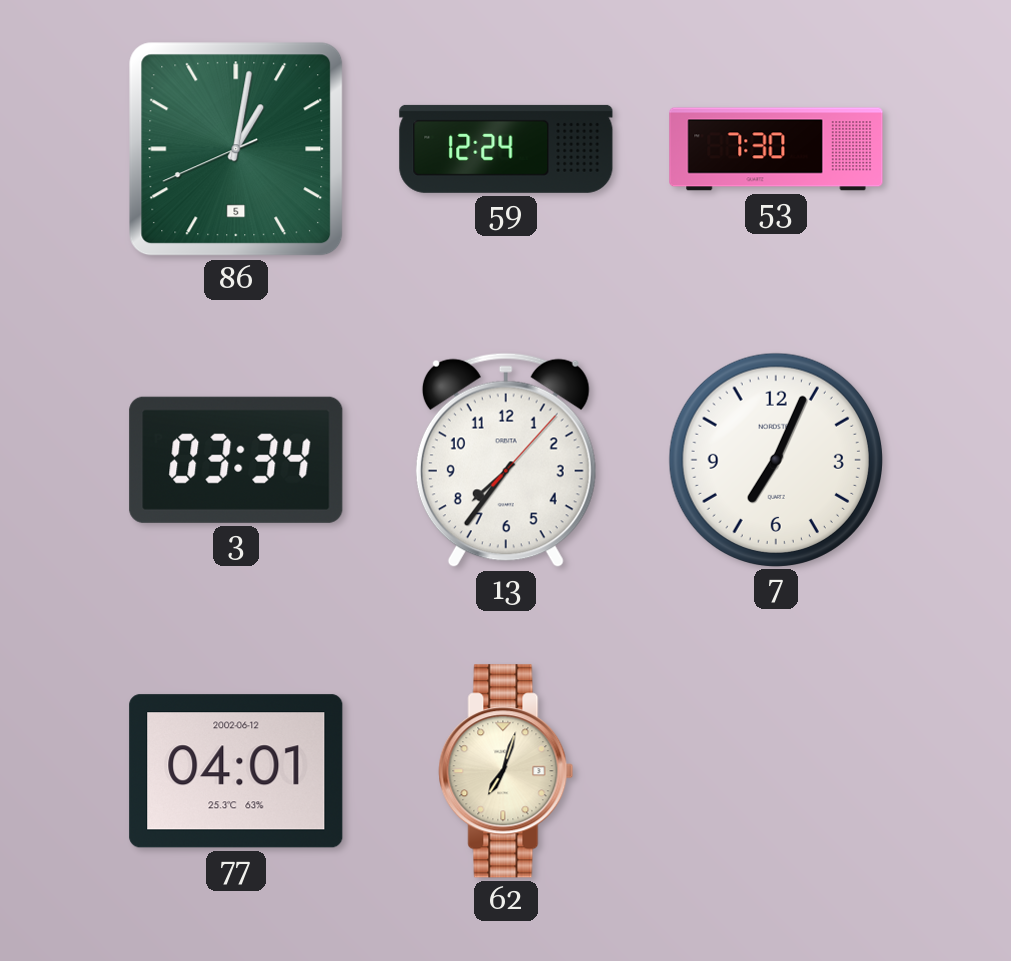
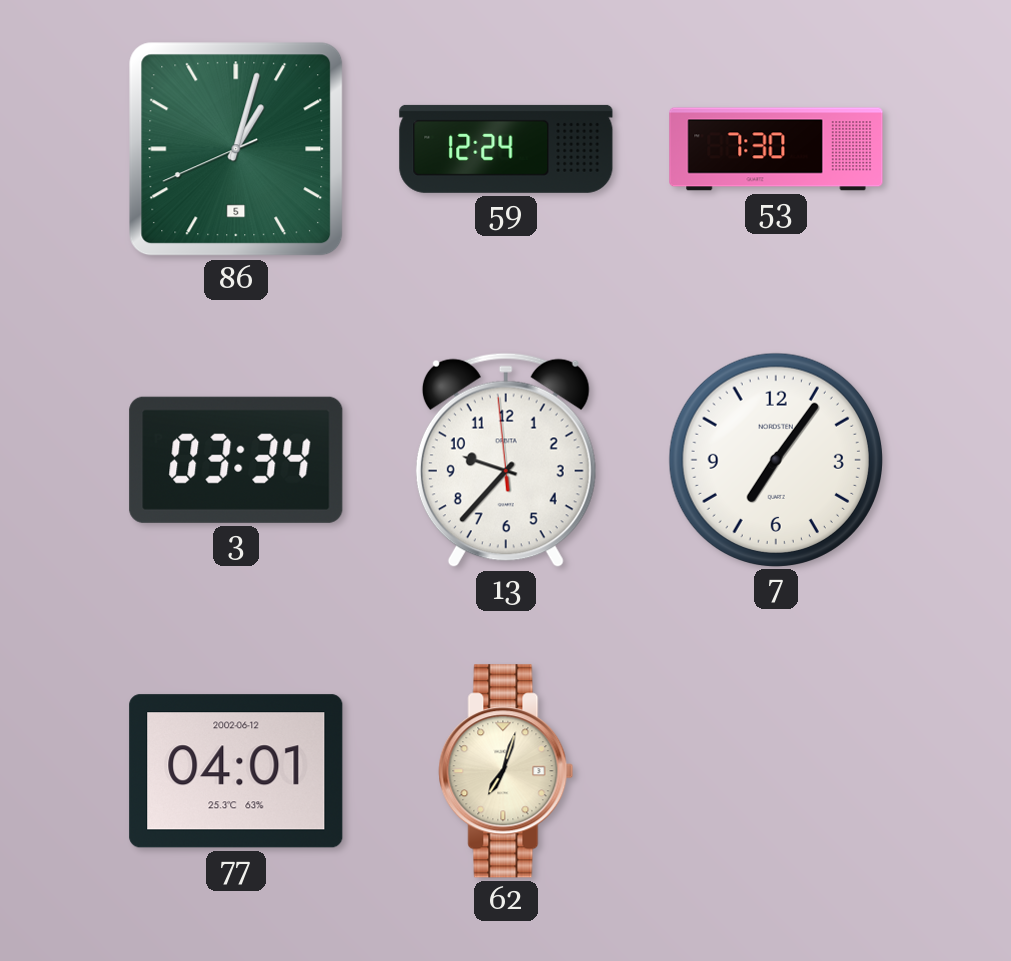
86: 1:01 -> 1:02 (236, 149)
13: 7:36 -> 9:36 (506, 460)
7: 7:04 -> 7:06 (775, 459)
